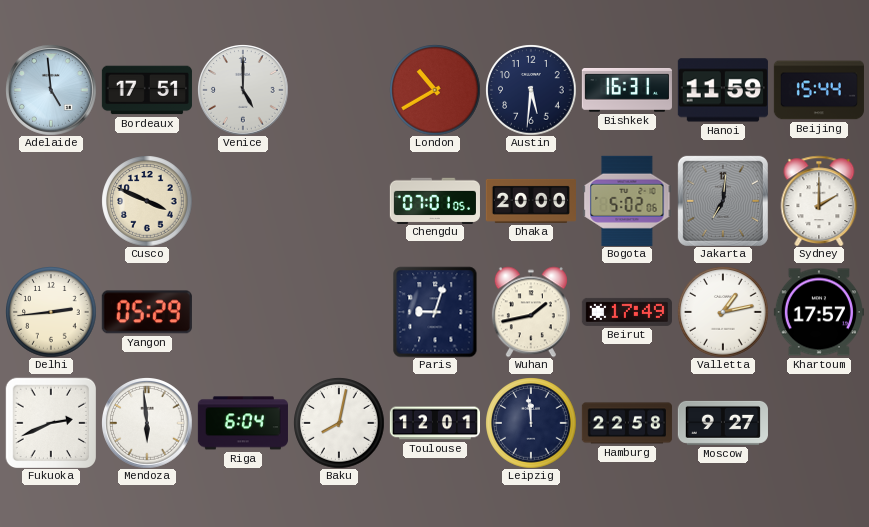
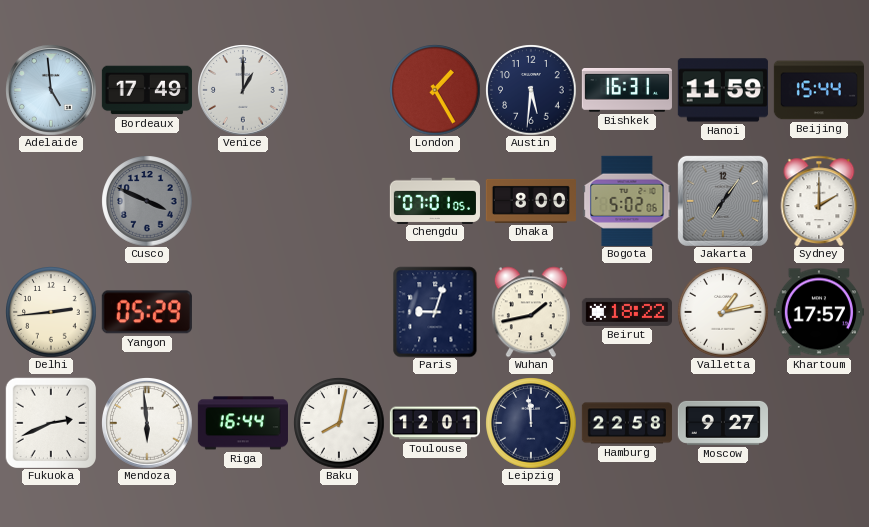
Bordeaux: 17:51 -> 17:49 (147, 90)
Venice: 5:00 -> 1:00 (243, 90)
London: 10:40 -> 1:25 (435, 90)
Cusco dial: cream -> grey (147, 201)
Dhaka: 20:00 -> 8:00 (531, 201)
Jakarta: 7:01 -> 7:06 (723, 201)
Beirut: 17:49 -> 18:22 (627, 312)
Riga: 6:04 -> 16:44 (243, 423)
